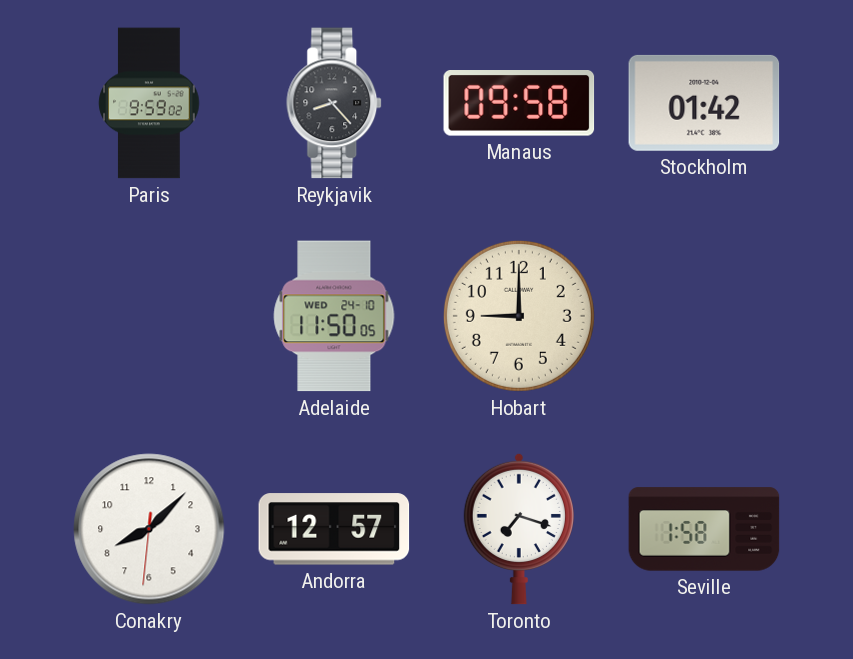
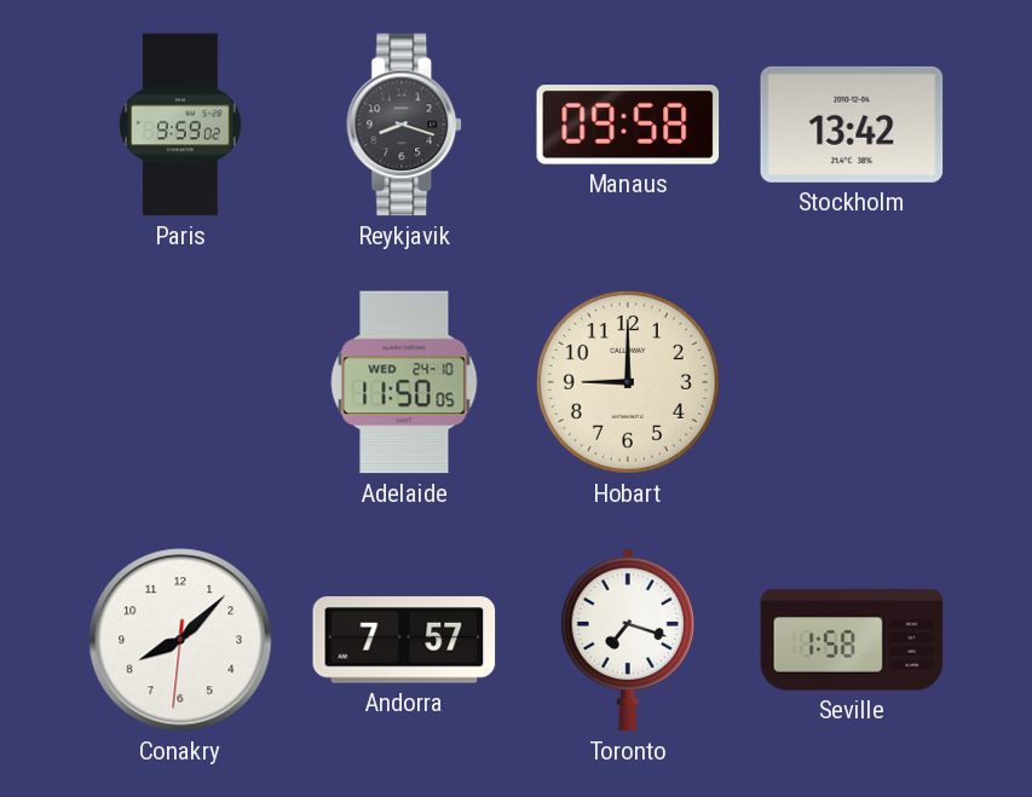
Reykjavik: 8:23 -> 8:18 (405, 125)
Stockholm: 01:42 -> 13:42 (852, 125)
Andorra: 12:57 -> 7:57 (404, 640)
